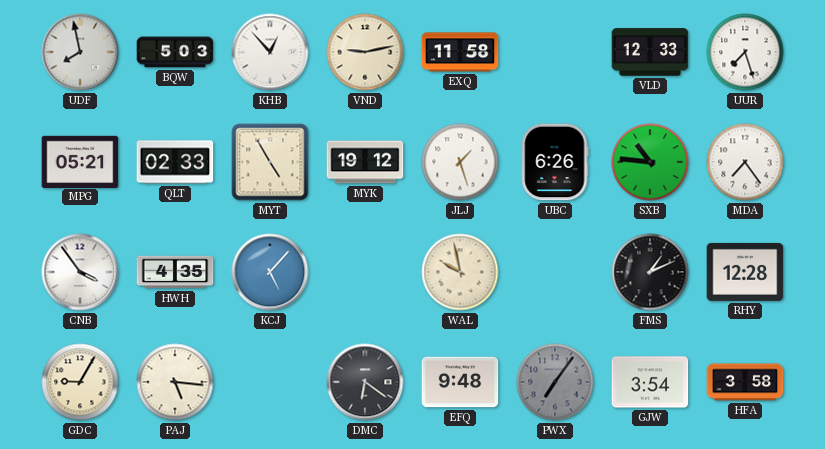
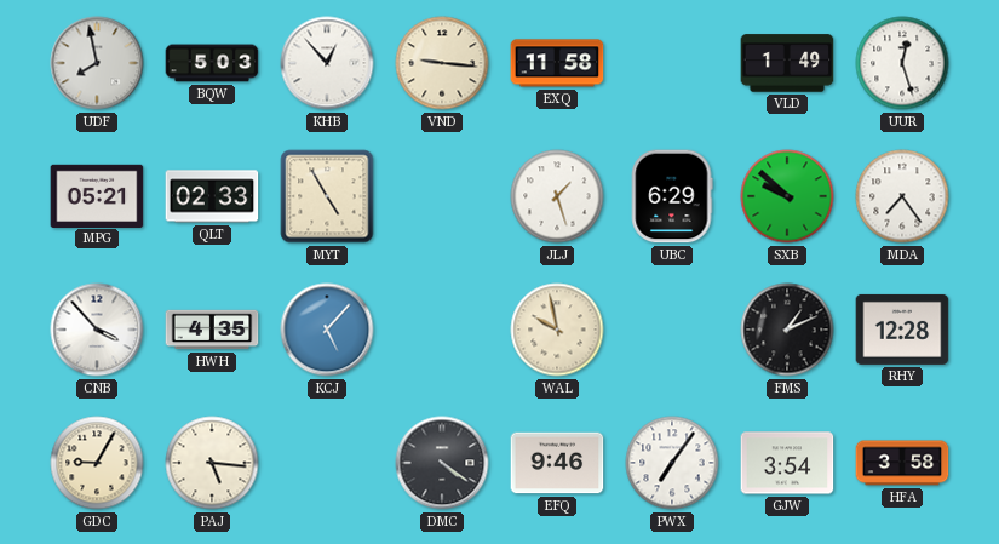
VND: 9:13 -> 9:16 (442, 63)
VLD: 12:33 -> 1:49 (787, 63)
UUR: 7:27 -> 12:27 (902, 63)
MYK: 19:12 -> none (365, 162)
UBC: 6:26 -> 6:29 (672, 196)
SXB: 10:46 -> 9:52 (787, 196)
CNB: 3:54 -> 3:53 (97, 330)
DMC: 6:21 -> 4:21 (442, 463)
EFQ: 9:48 -> 9:46 (557, 463)
PWX dial: grey -> white (672, 463)
